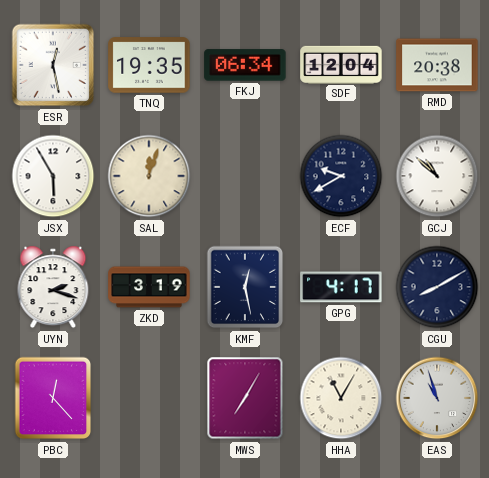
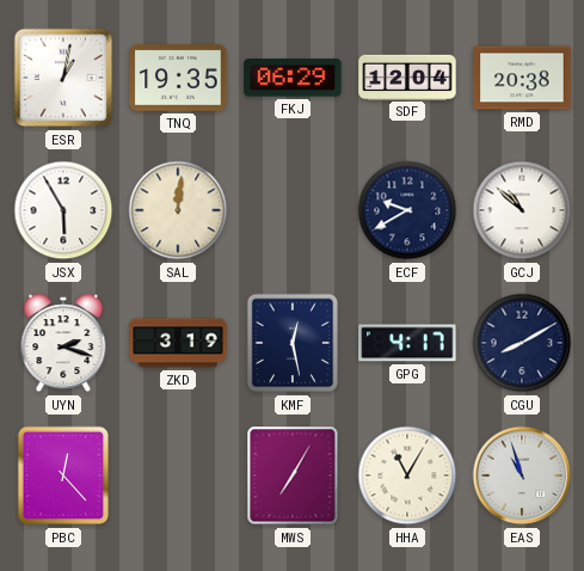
ESR: 12:28 -> 1:02 (63, 78)
FKJ: 06:34 -> 06:29 (293, 78)
SAL: 12:03 -> 12:01 (178, 210)
